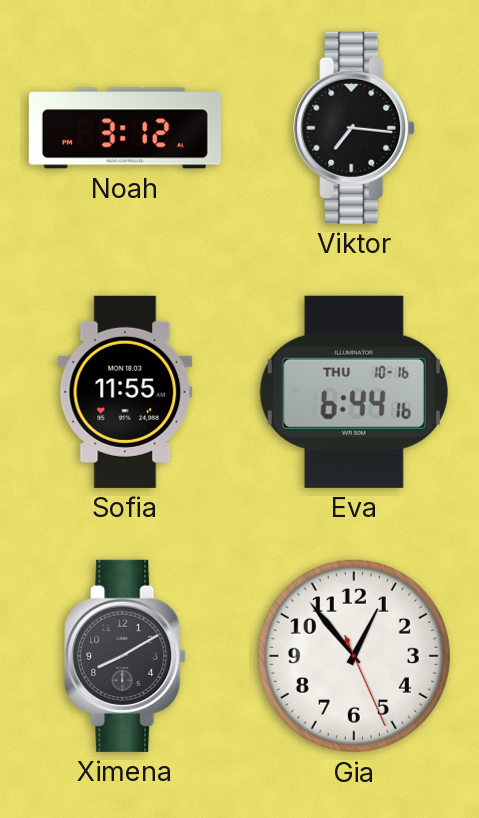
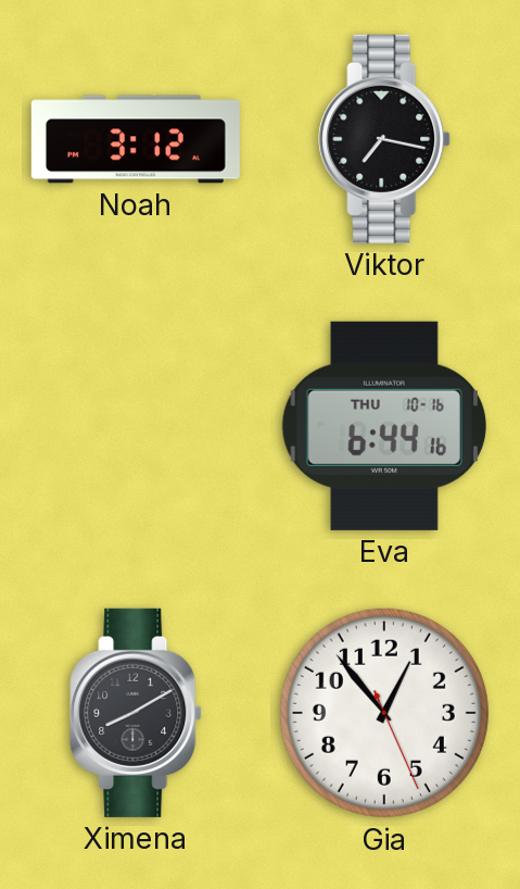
Viktor: 7:16 -> 7:17 (384, 139)
Sofia: 11:55 -> none (125, 392)
